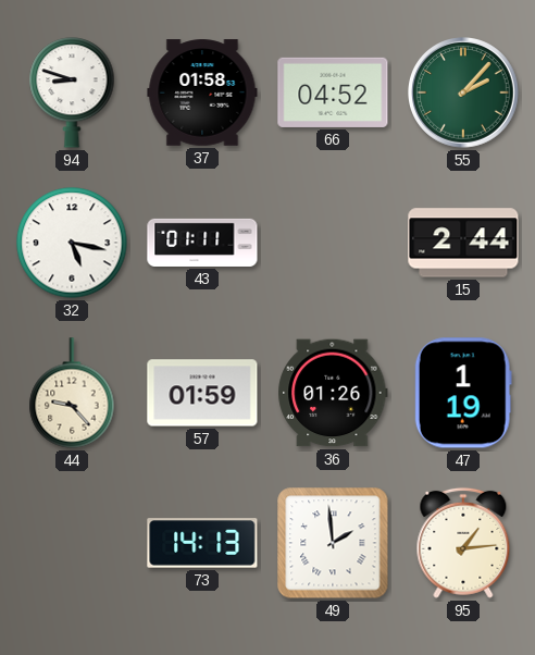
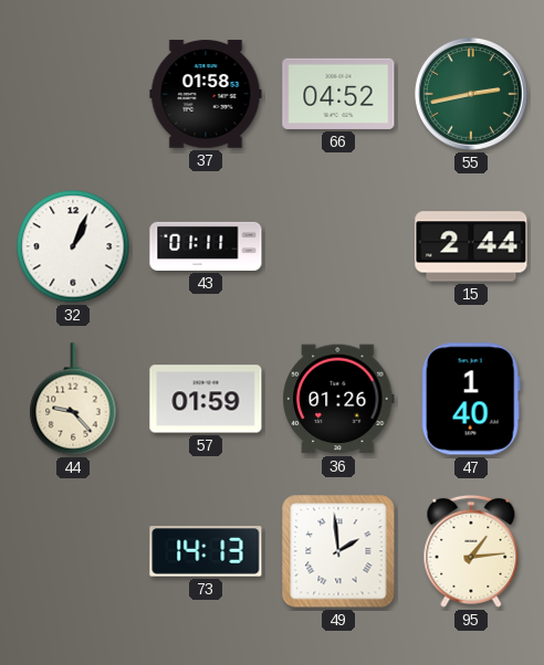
94: 8:48 -> none (72, 92)
55: 2:07 -> 2:43 (471, 95)
32: 5:17 -> 1:04 (73, 246)
47: 1:19 -> 1:40 (471, 399)
